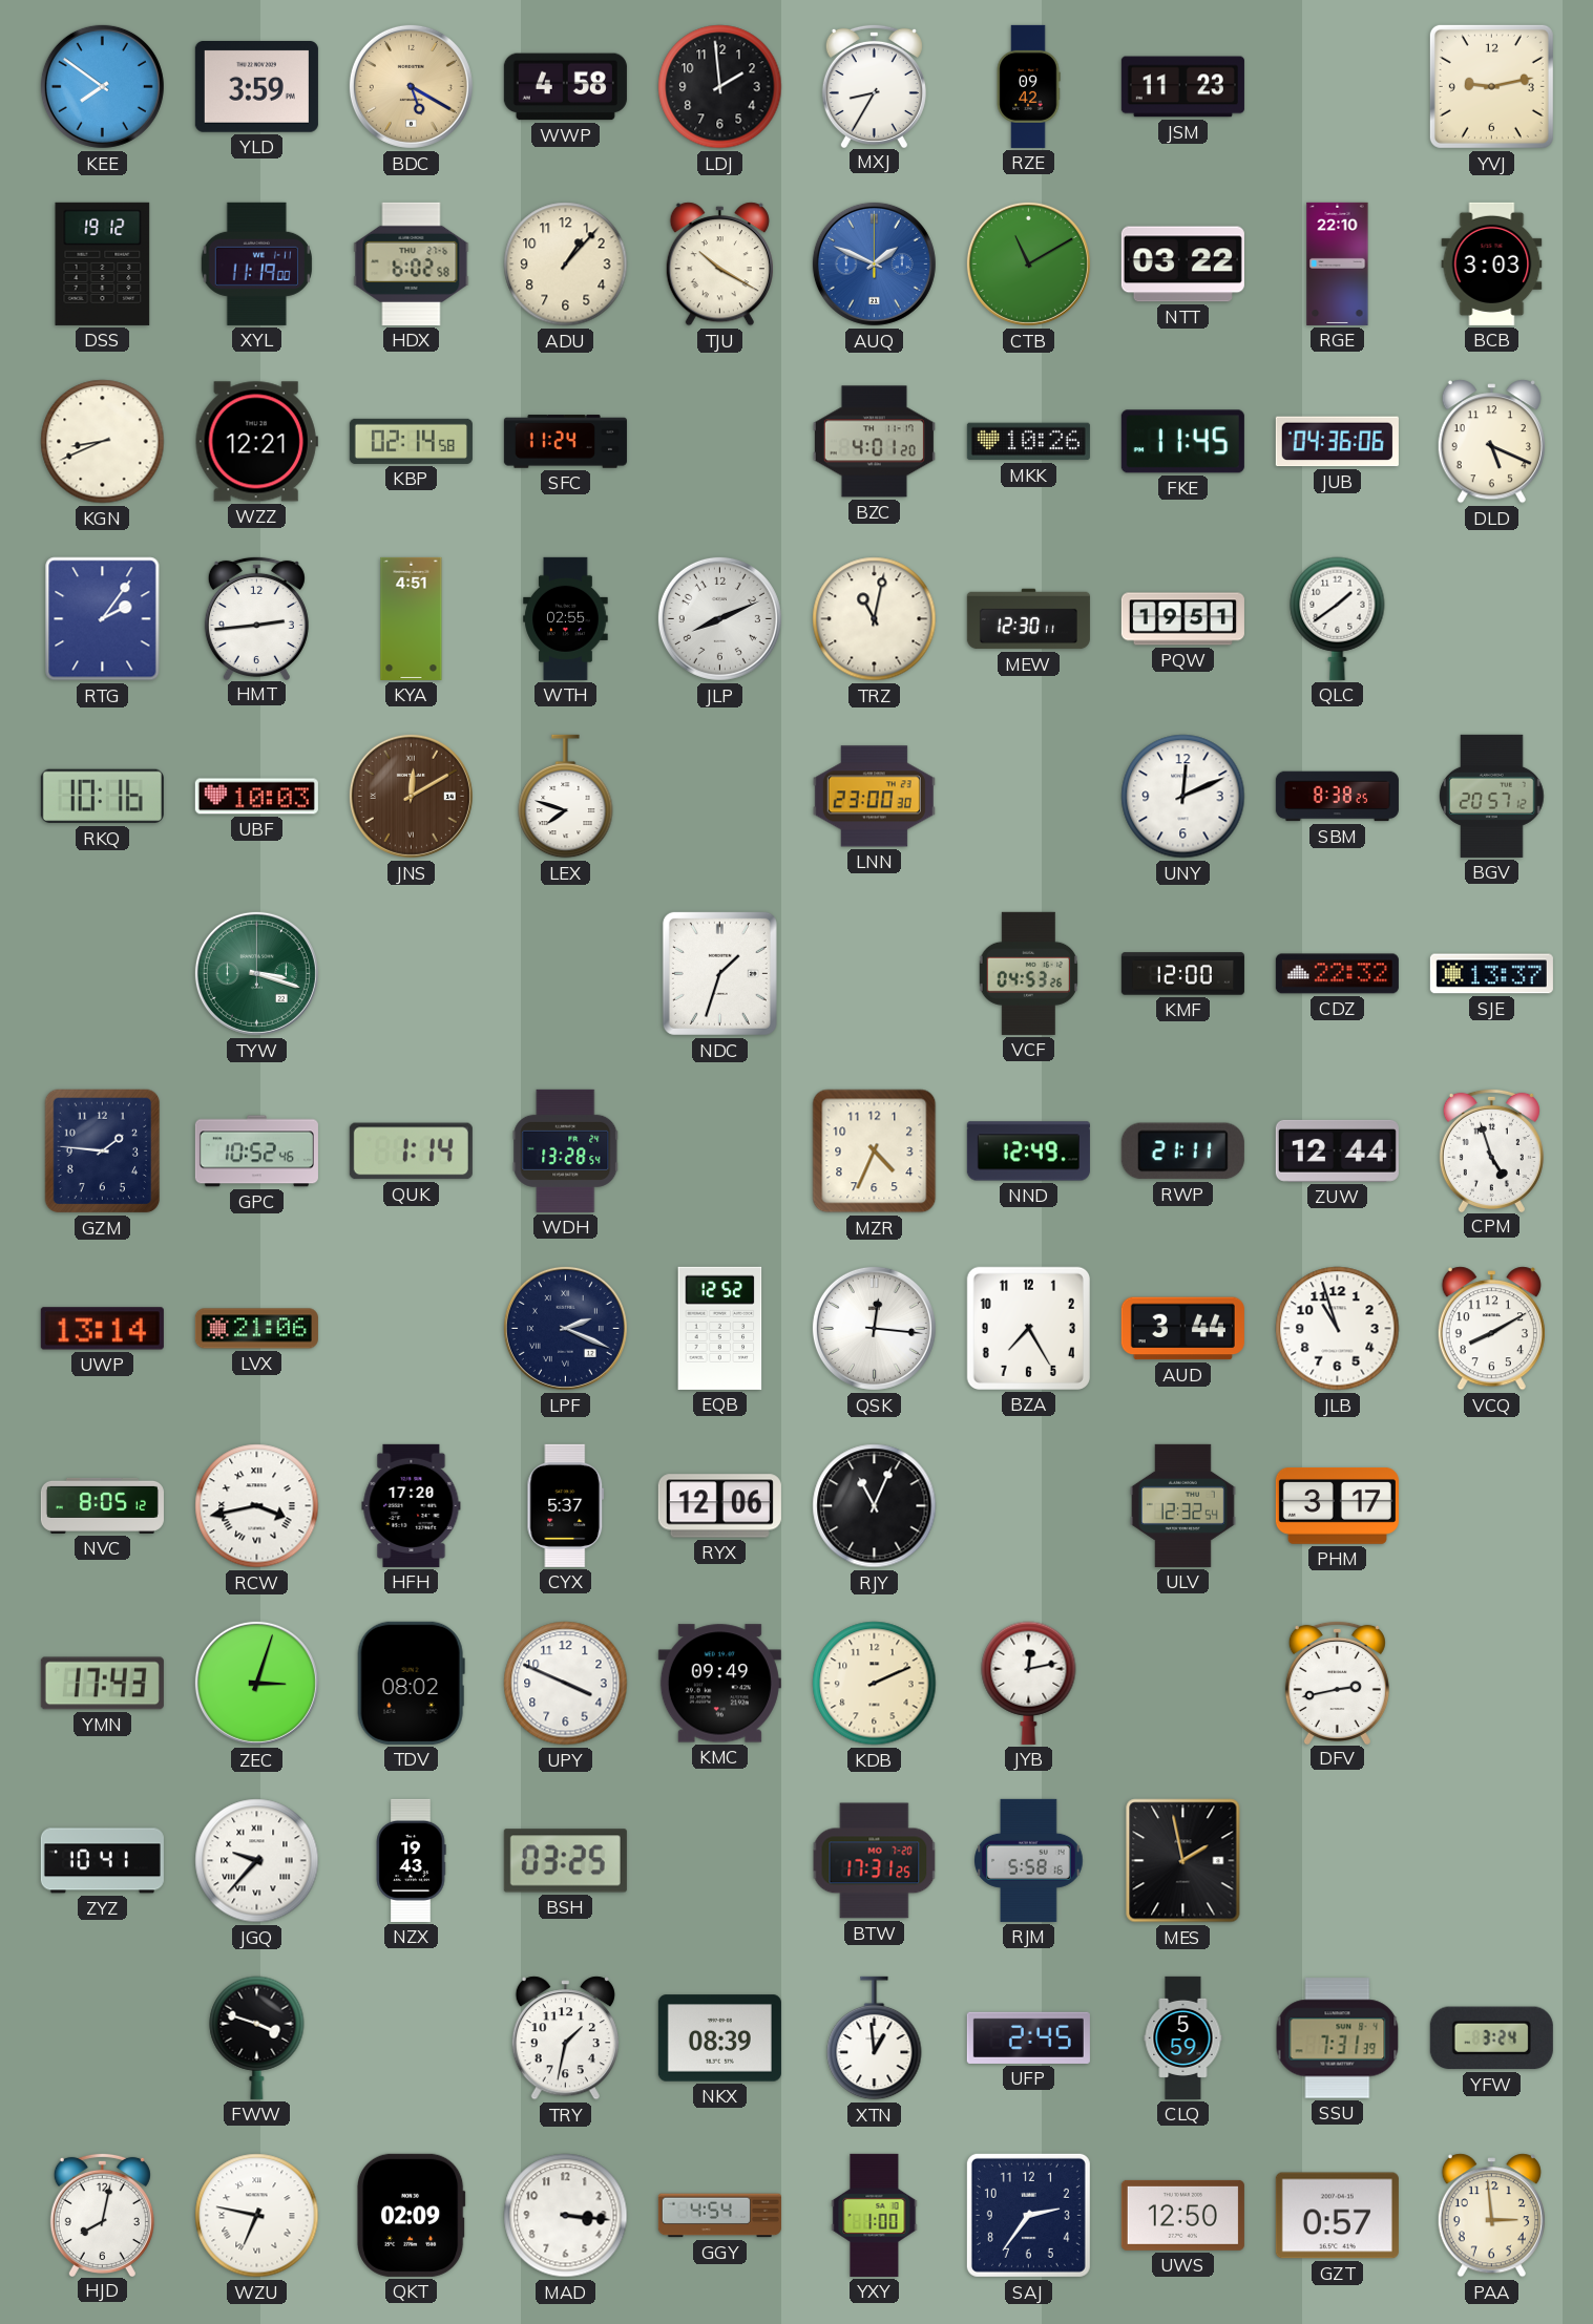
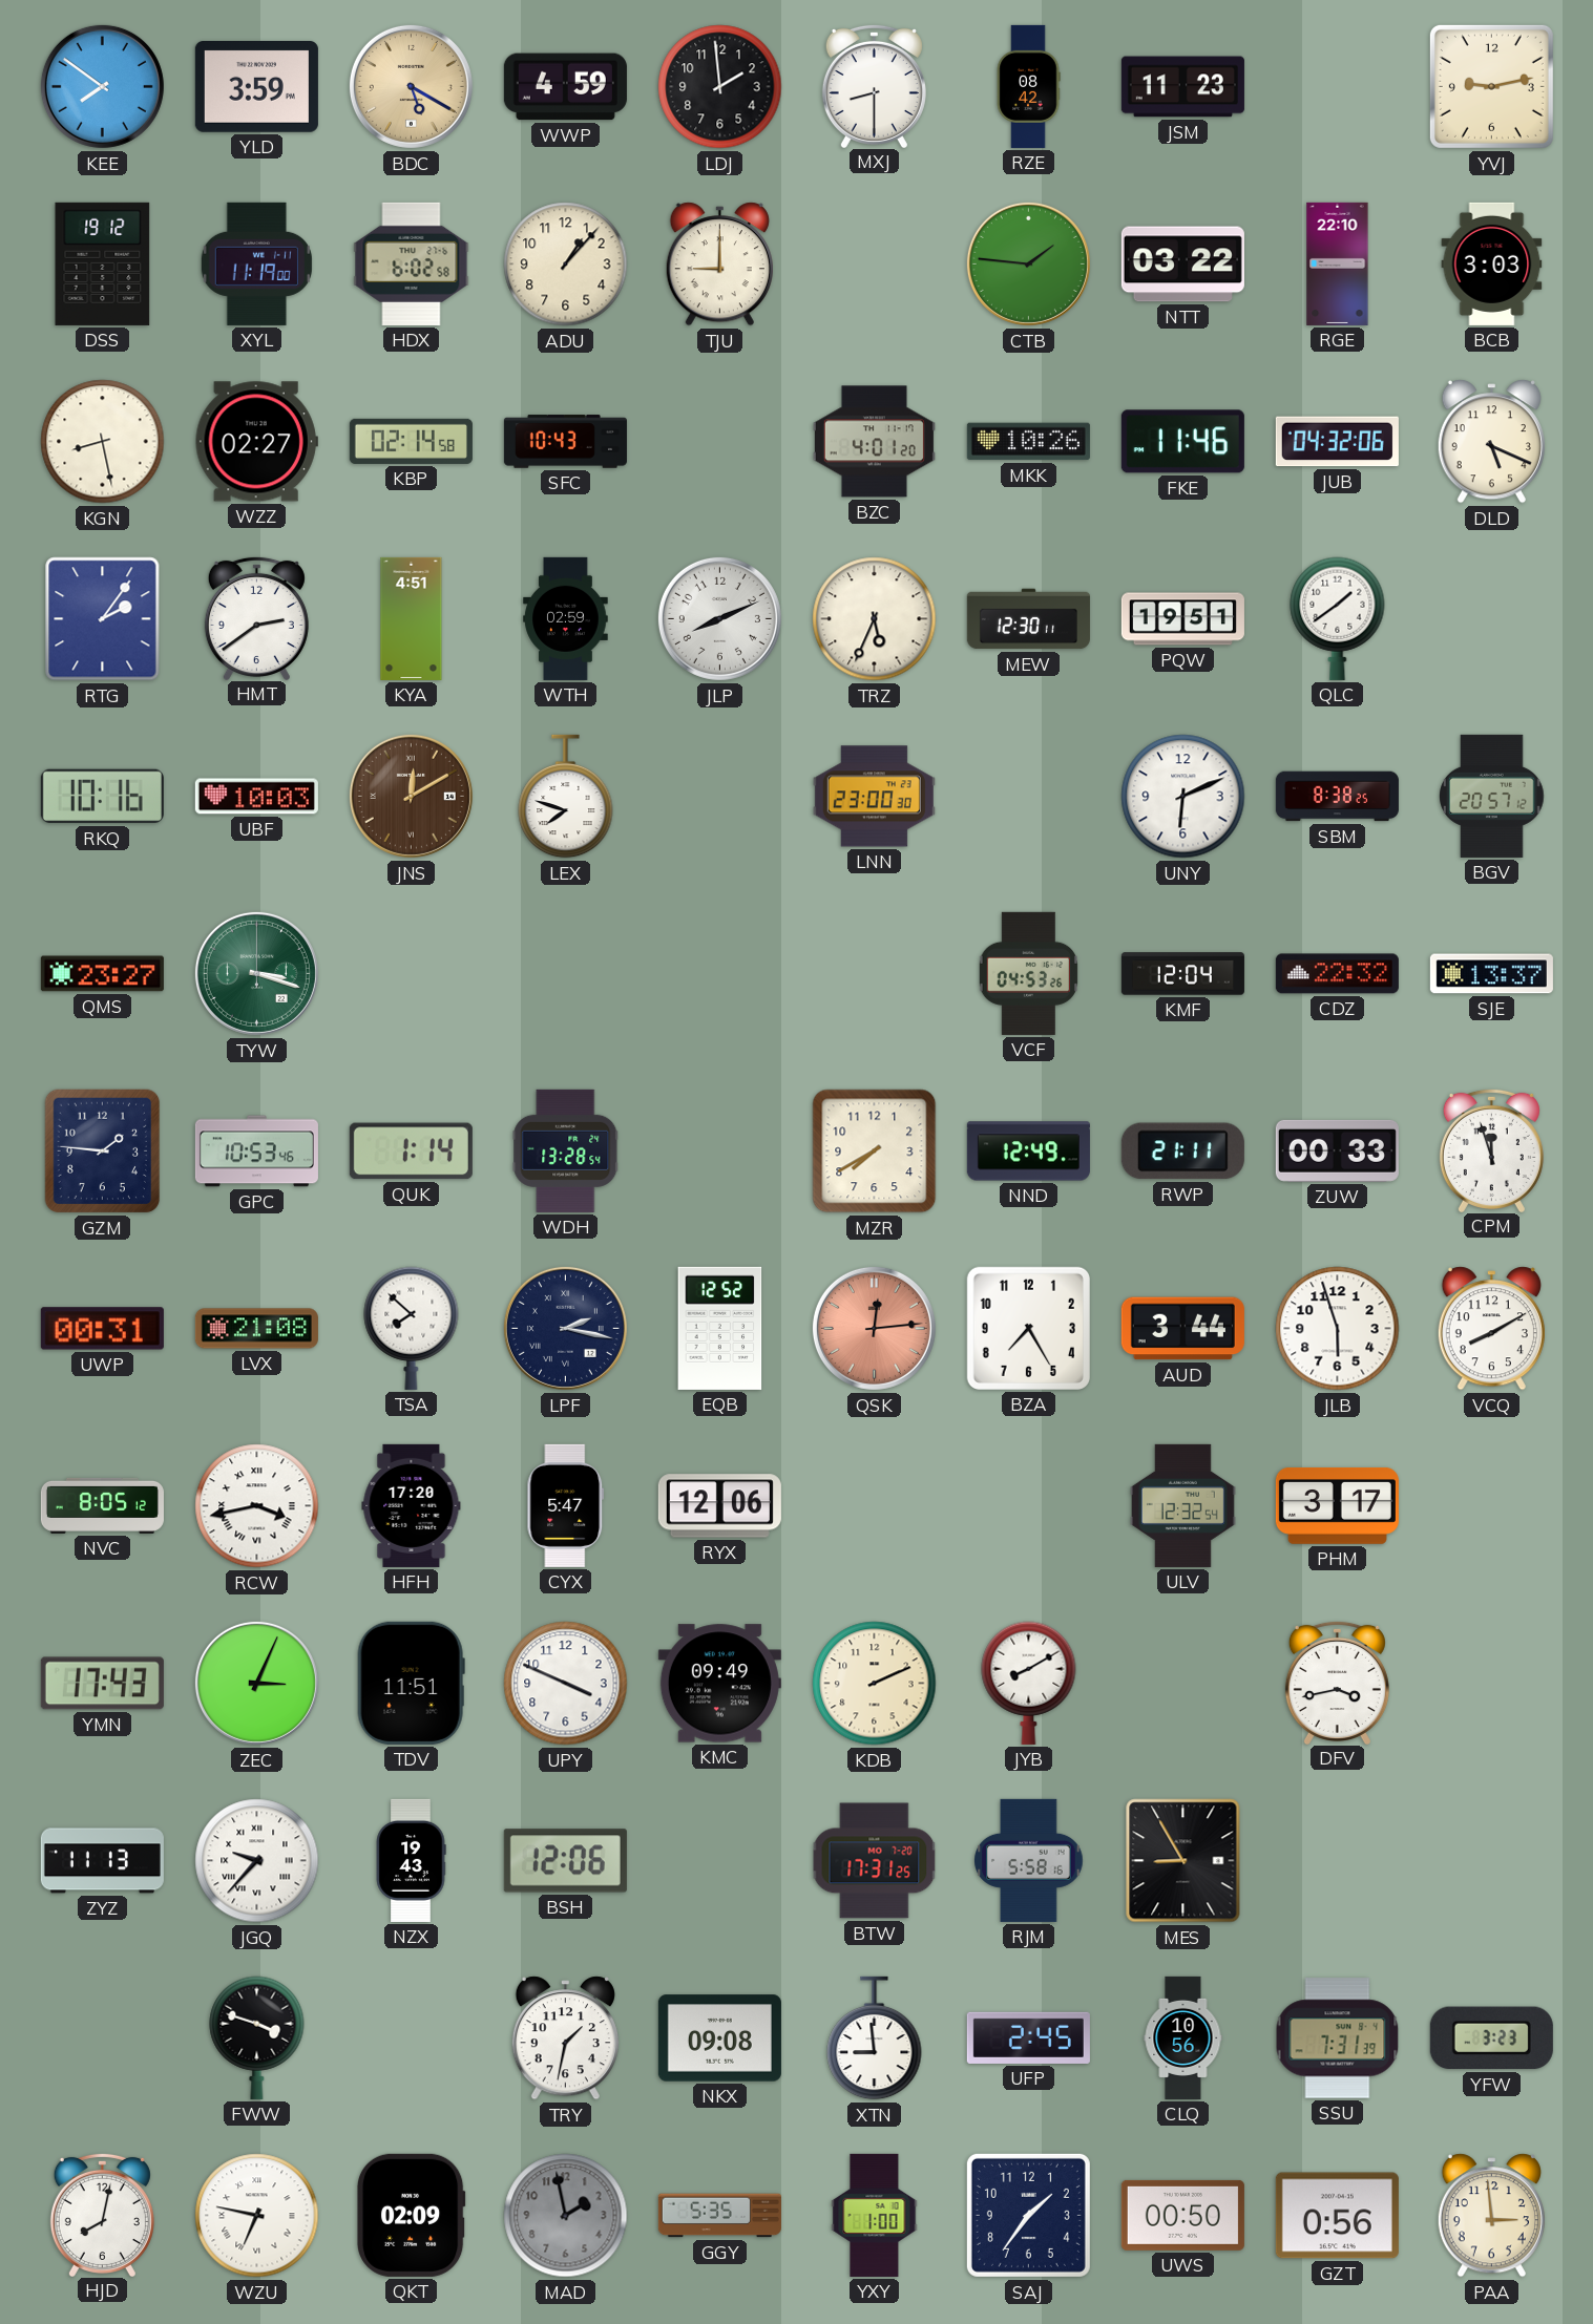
WWP: 4:58 -> 4:59 (565, 87)
MXJ: 8:35 -> 8:30 (874, 85)
RZE: 09:42 -> 08:42 (1028, 86)
TJU: 10:20 -> 9:00 (719, 265)
AUQ: 1:49 -> none (874, 263)
CTB: 11:10 -> 1:46 (1028, 263)
KGN: 8:41 -> 8:28 (103, 442)
WZZ: 12:21 -> 02:27 (256, 442)
SFC: 11:24 -> 10:43 (565, 442)
FKE: 11:45 -> 11:46 (1182, 442)
JUB: 04:36 -> 04:32 (1337, 442)
HMT: 2:44 -> 2:39 (256, 617)
WTH: 02:55 -> 02:59 (566, 618)
TRZ: 11:02 -> 5:34 (875, 619)
UNY: 12:11 -> 6:11 (1183, 797)
QMS: none -> 23:27 (102, 974)
NDC: 1:33 -> none (719, 973)
KMF: 12:00 -> 12:04 (1182, 974)
GPC: 10:52 -> 10:53 (256, 1152)
MZR: 4:34 -> 7:40 (875, 1152)
ZUW: 12:44 -> 00:33 (1337, 1150)
CPM: 4:57 -> 11:57 (1491, 1149)
UWP: 13:14 -> 00:31 (102, 1329)
LVX: 21:06 -> 21:08 (256, 1329)
TSA: none -> 7:52 (412, 1328)
LPF: 2:19 -> 2:17 (565, 1328)
QSK: 12:16 -> 12:14 (874, 1328)
QSK dial: white -> salmon (874, 1328)
JLB: 10:57 -> 5:57 (1338, 1329)
CYX: 5:37 -> 5:47 (566, 1505)
RJY: 11:04 -> none (875, 1506)
ZEC: 3:03 -> 3:04 (256, 1683)
TDV: 08:02 -> 11:51 (411, 1683)
JYB: 12:13 -> 8:10 (1029, 1683)
DFV: 2:43 -> 3:43 (1337, 1682)
ZYZ: 10:41 -> 11:13 (102, 1861)
BSH: 03:25 -> 12:06 (565, 1861)
MES: 1:58 -> 8:55 (1183, 1861)
NKX: 08:39 -> 09:08 (719, 2038)
XTN: 12:59 -> 8:59 (875, 2038)
CLQ: 5:59 -> 10:56 (1183, 2037)
YFW: 3:24 -> 3:23 (1491, 2038)
MAD: 3:16 -> 1:58 (566, 2216)
MAD dial: white -> grey (566, 2216)
GGY: 4:54 -> 5:35 (719, 2216)
SAJ: 2:36 -> 1:36 (1028, 2215)
UWS: 12:50 -> 00:50 (1182, 2215)
GZT: 0:57 -> 0:56 (1337, 2216)
